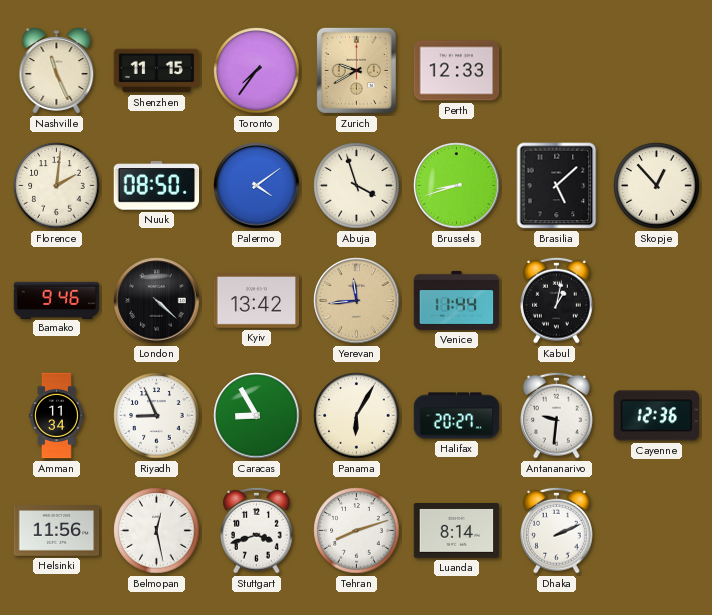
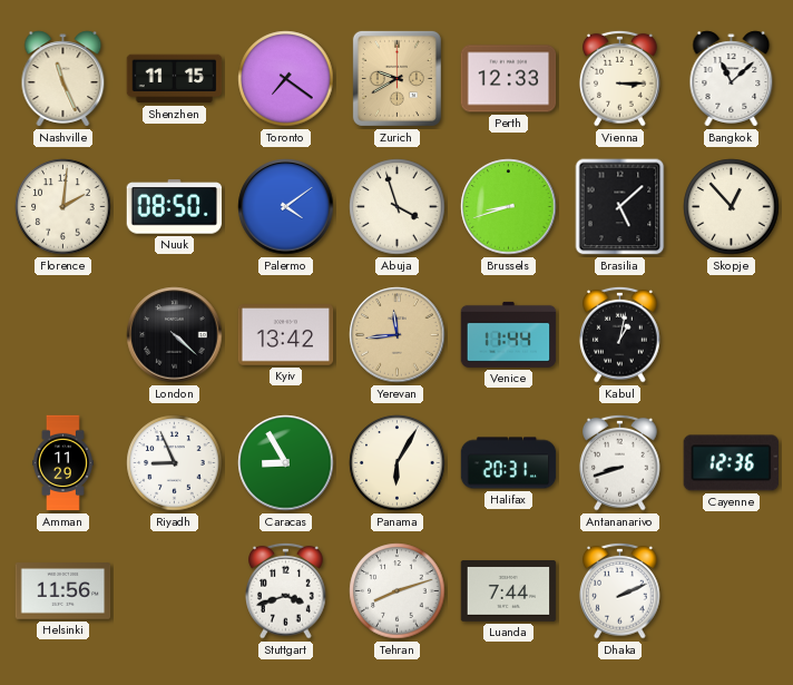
Toronto: 7:36 -> 7:21 (286, 79)
Vienna: none -> 3:15 (620, 78)
Bangkok: none -> 11:08 (732, 79)
Bamako: 9:46 -> none (57, 300)
Amman: 11:34 -> 11:29 (62, 463)
Halifax: 20:27 -> 20:31 (509, 463)
Antananarivo: 9:31 -> 8:42 (620, 462)
Belmopan: 12:28 -> none (157, 531)
Luanda: 8:14 -> 7:44 (509, 591)
